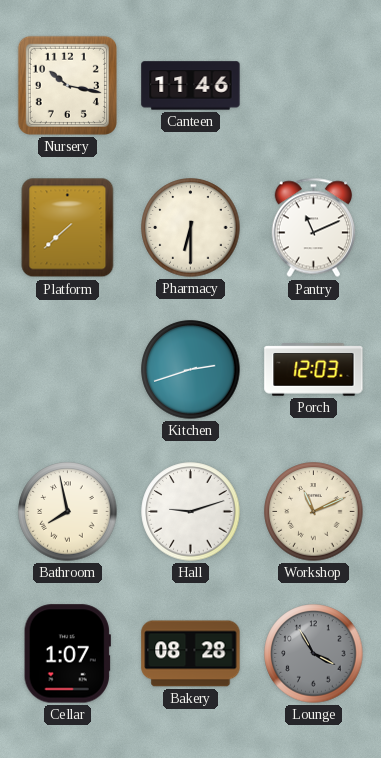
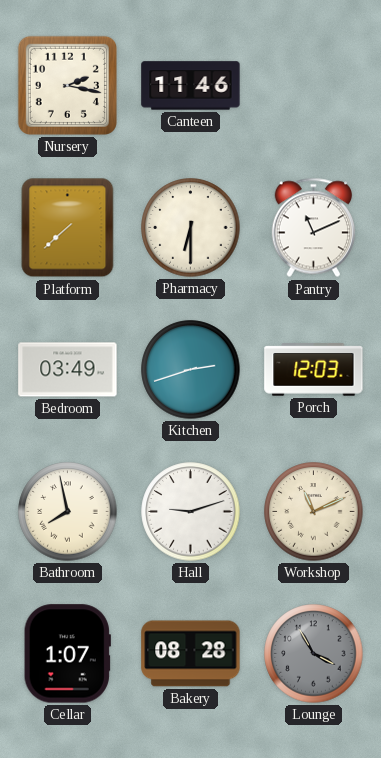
Nursery: 10:17 -> 2:17 (67, 85)
Bedroom: none -> 03:49 (68, 370)
